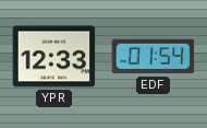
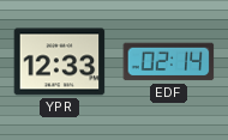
EDF: 01:54 -> 02:14 (169, 62)
